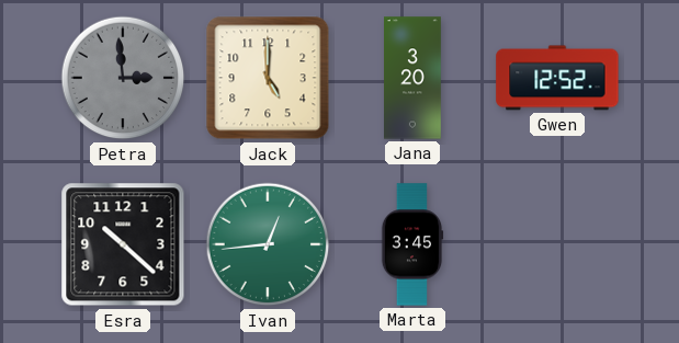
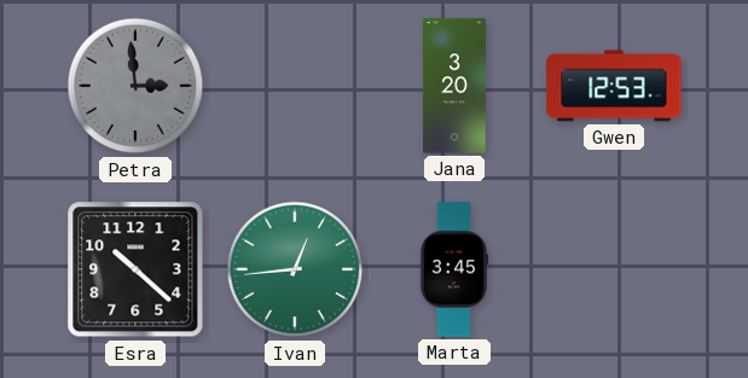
Jack: 5:00 -> none (268, 78)
Gwen: 12:52 -> 12:53 (614, 86)
